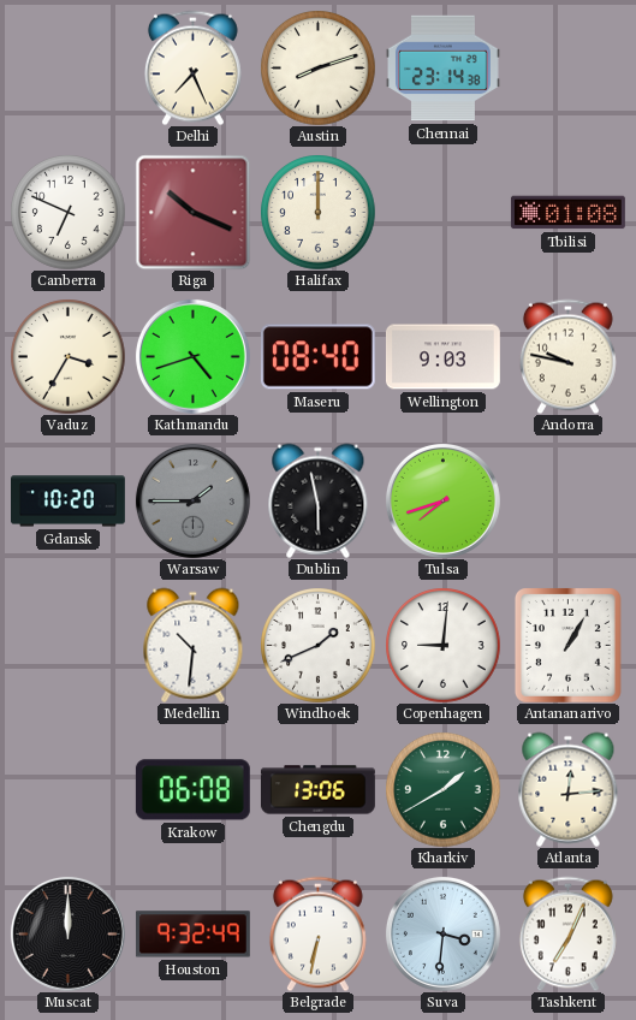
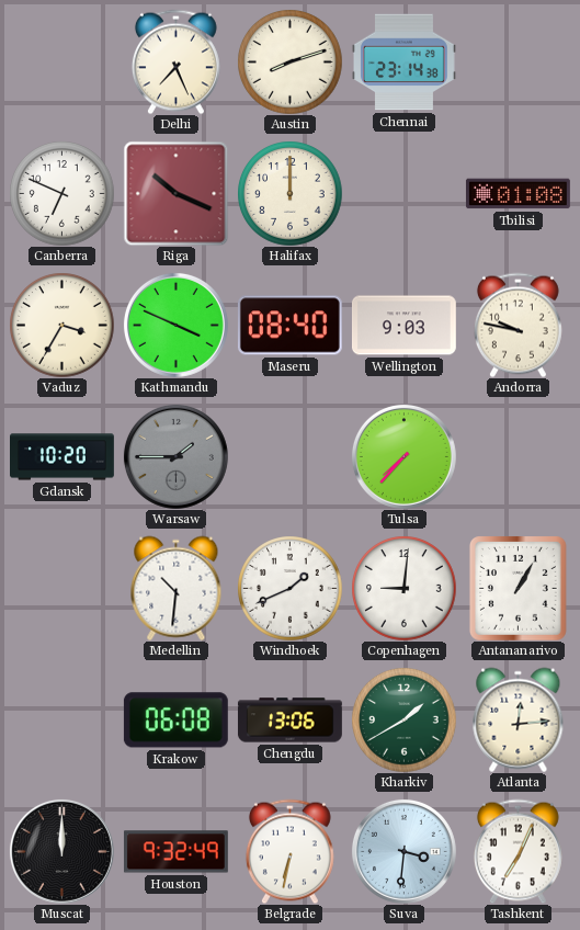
Kathmandu: 4:42 -> 3:49 (175, 325)
Dublin: 5:58 -> none (319, 500)
Tulsa: 7:42 -> 7:37 (403, 456)
